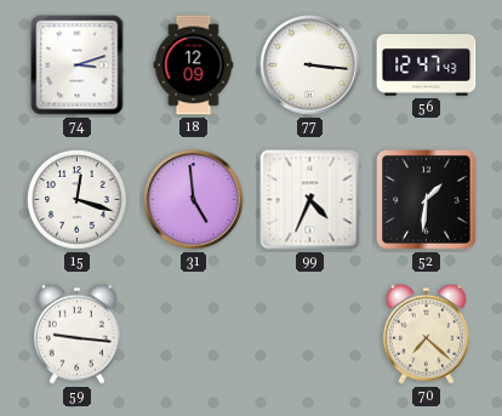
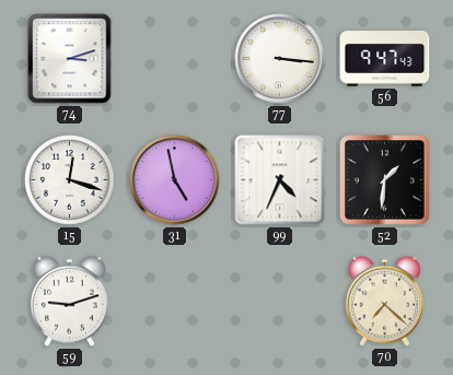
18: 12:09 -> none (194, 65)
56: 12:47 -> 9:47 (385, 59)
31: 4:59 -> 4:58 (175, 180)
59: 9:16 -> 9:12 (69, 301)
